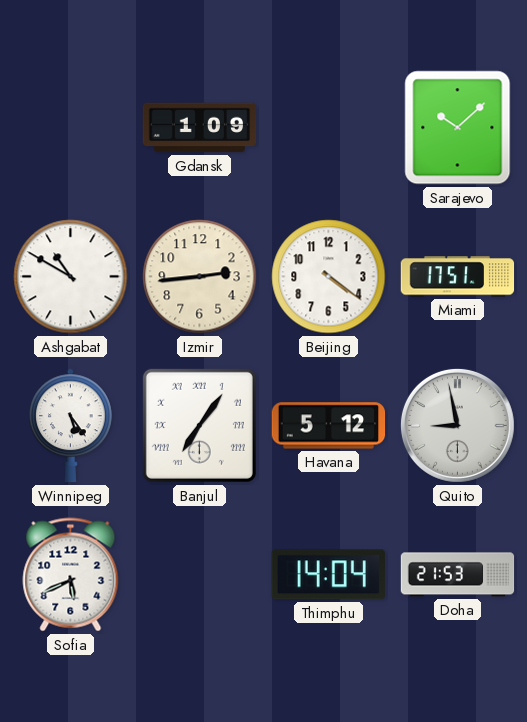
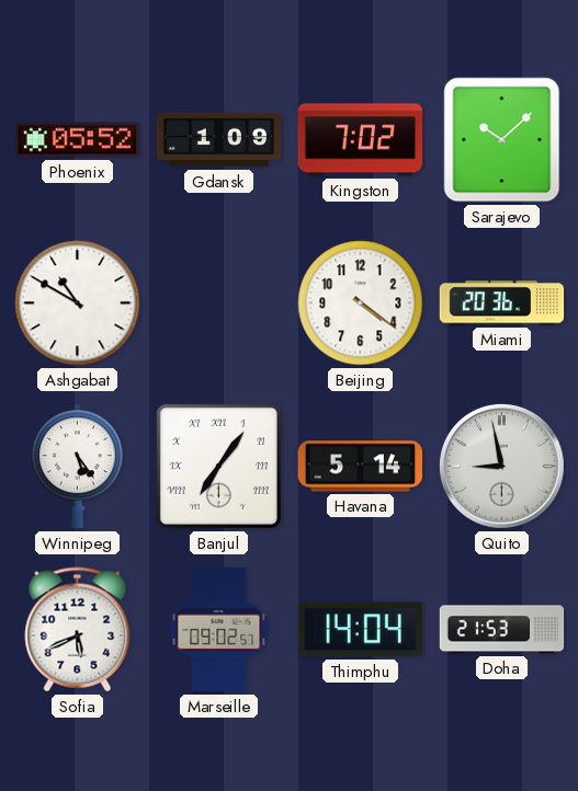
Phoenix: none -> 05:52 (78, 140)
Kingston: none -> 7:02 (361, 140)
Izmir: 2:44 -> none (200, 277)
Miami: 17:51 -> 20:36 (502, 303)
Havana: 5:12 -> 5:14 (361, 467)
Marseille: none -> 09:02 (219, 630)
